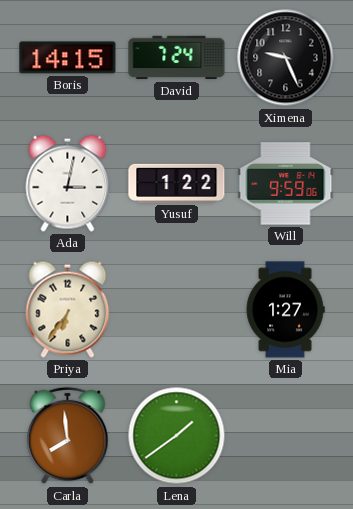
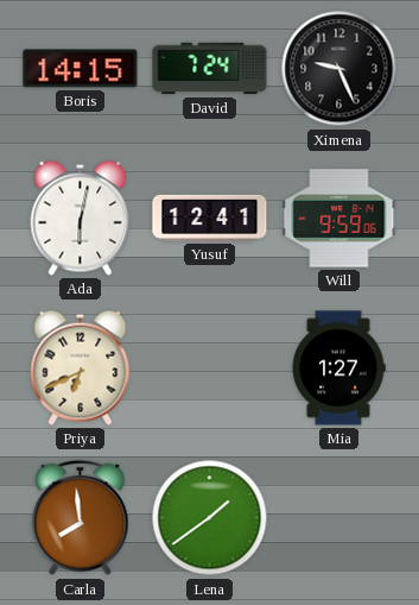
Ada: 3:02 -> 6:02 (81, 218)
Yusuf: 1:22 -> 12:41 (210, 218)
Priya: 6:36 -> 6:41 (81, 367)
